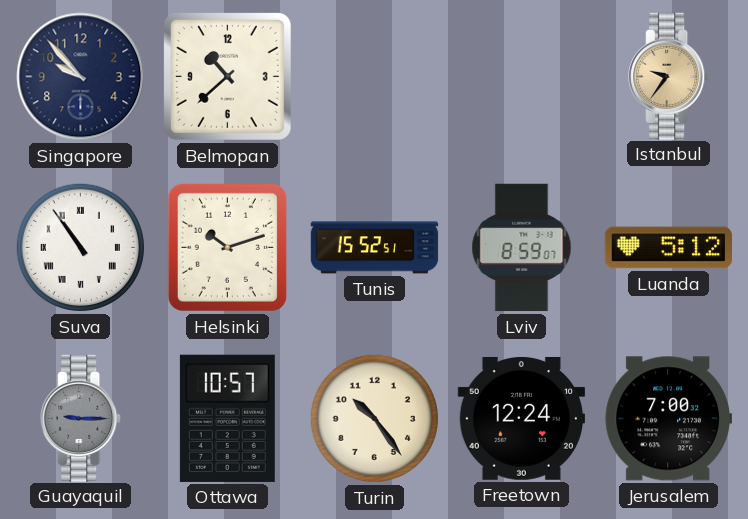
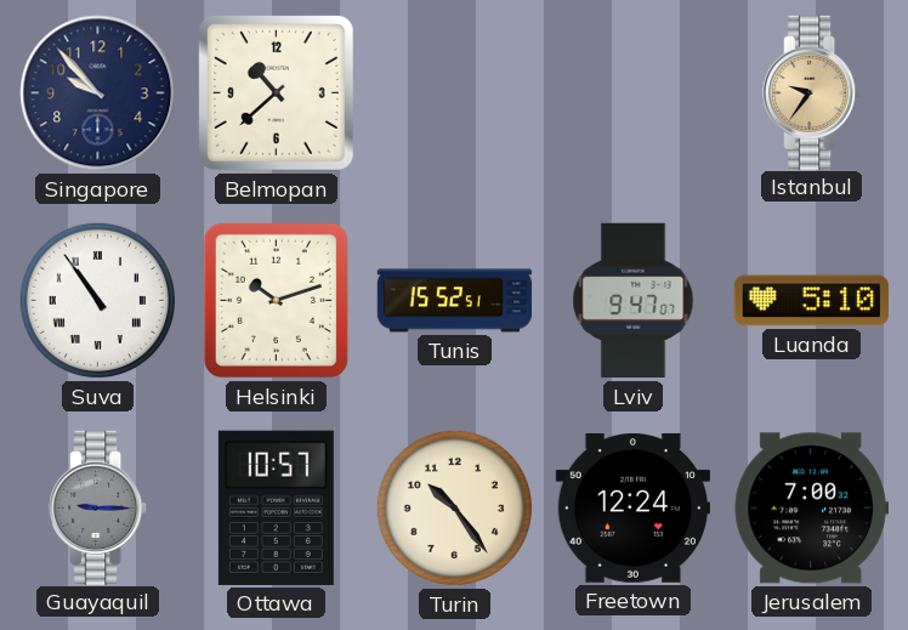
Lviv: 8:59 -> 9:47 (634, 301)
Luanda: 5:12 -> 5:10 (811, 301)
